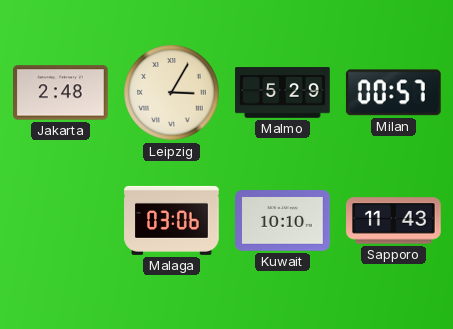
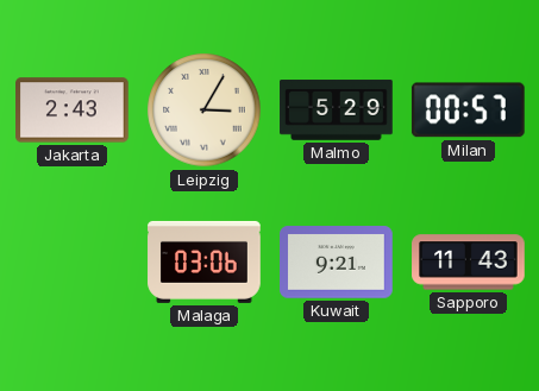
Jakarta: 2:48 -> 2:43 (73, 111)
Kuwait: 10:10 -> 9:21 (337, 263)
